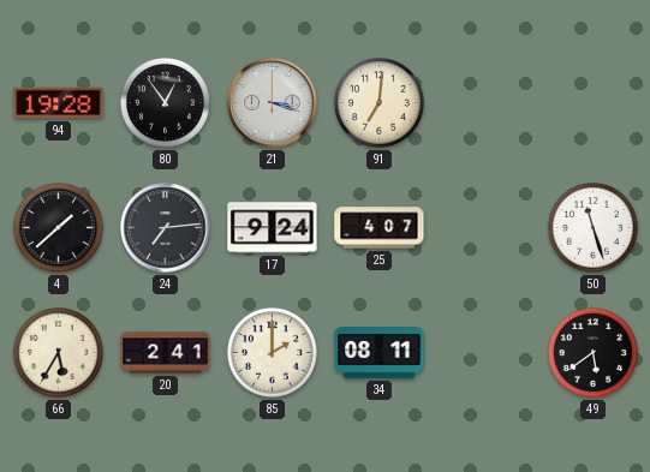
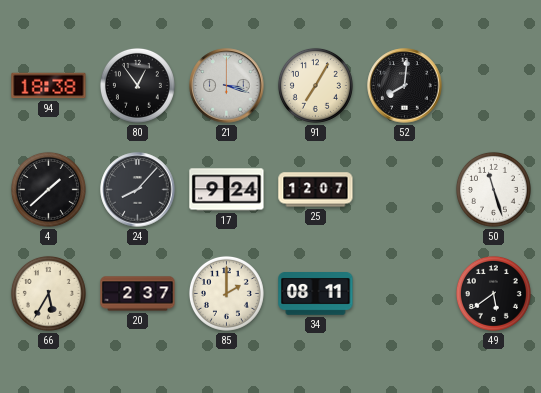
94: 19:28 -> 18:38 (49, 86)
91: 7:01 -> 7:05 (315, 85)
52: none -> 8:01 (405, 86)
24: 7:14 -> 8:07 (138, 190)
25: 4:07 -> 12:07 (316, 190)
20: 2:41 -> 2:37 (138, 294)
